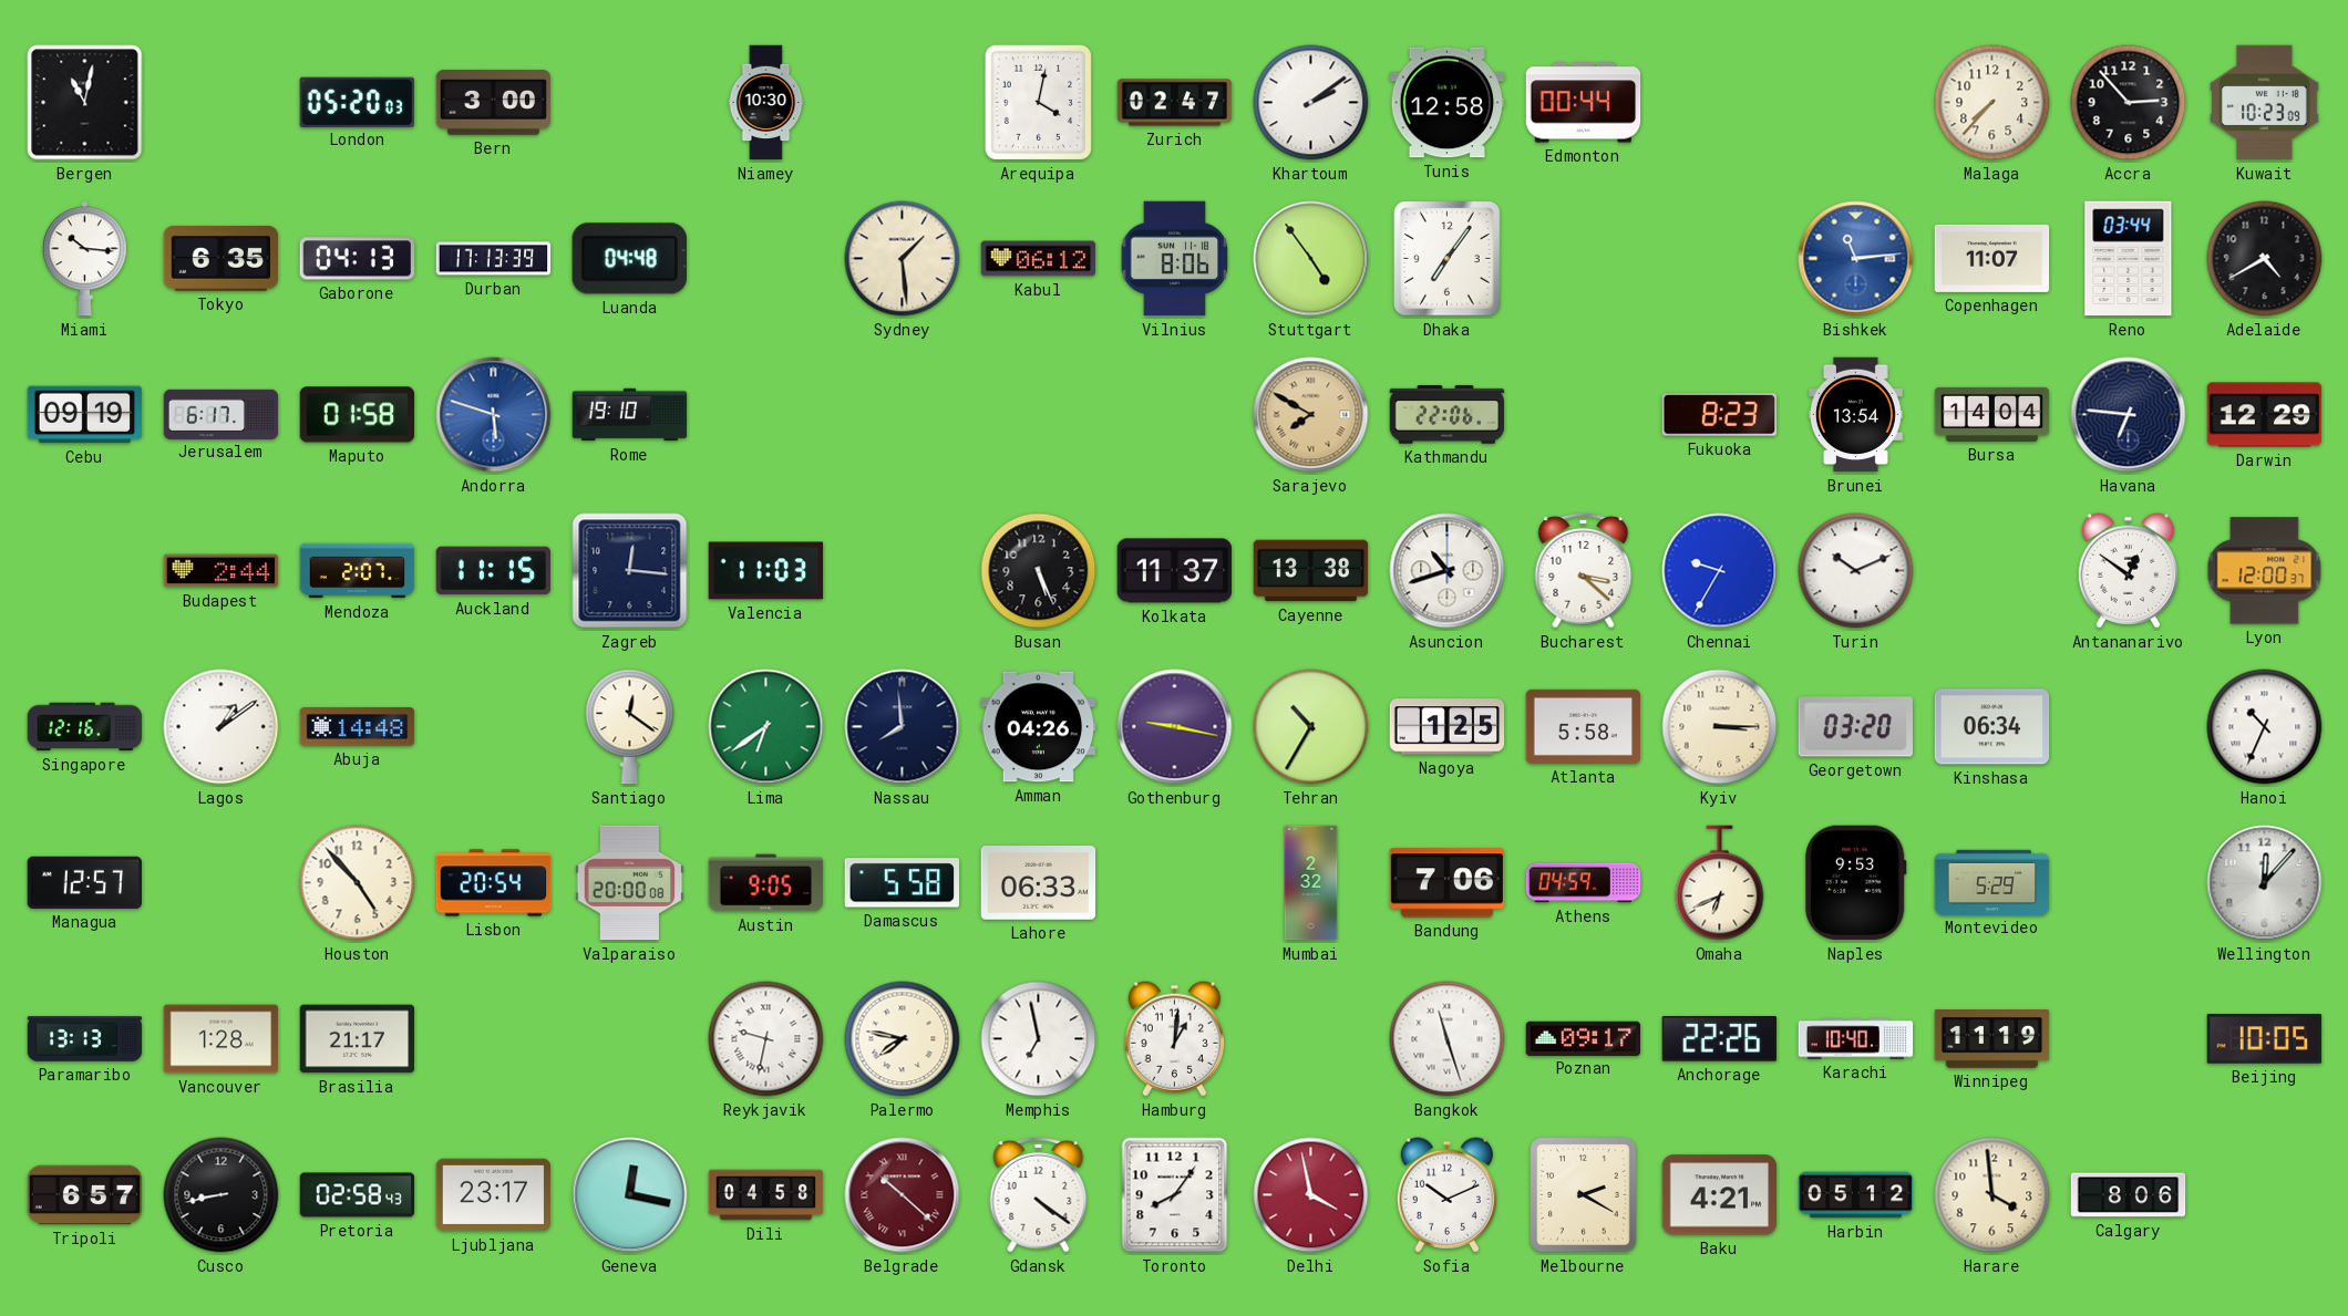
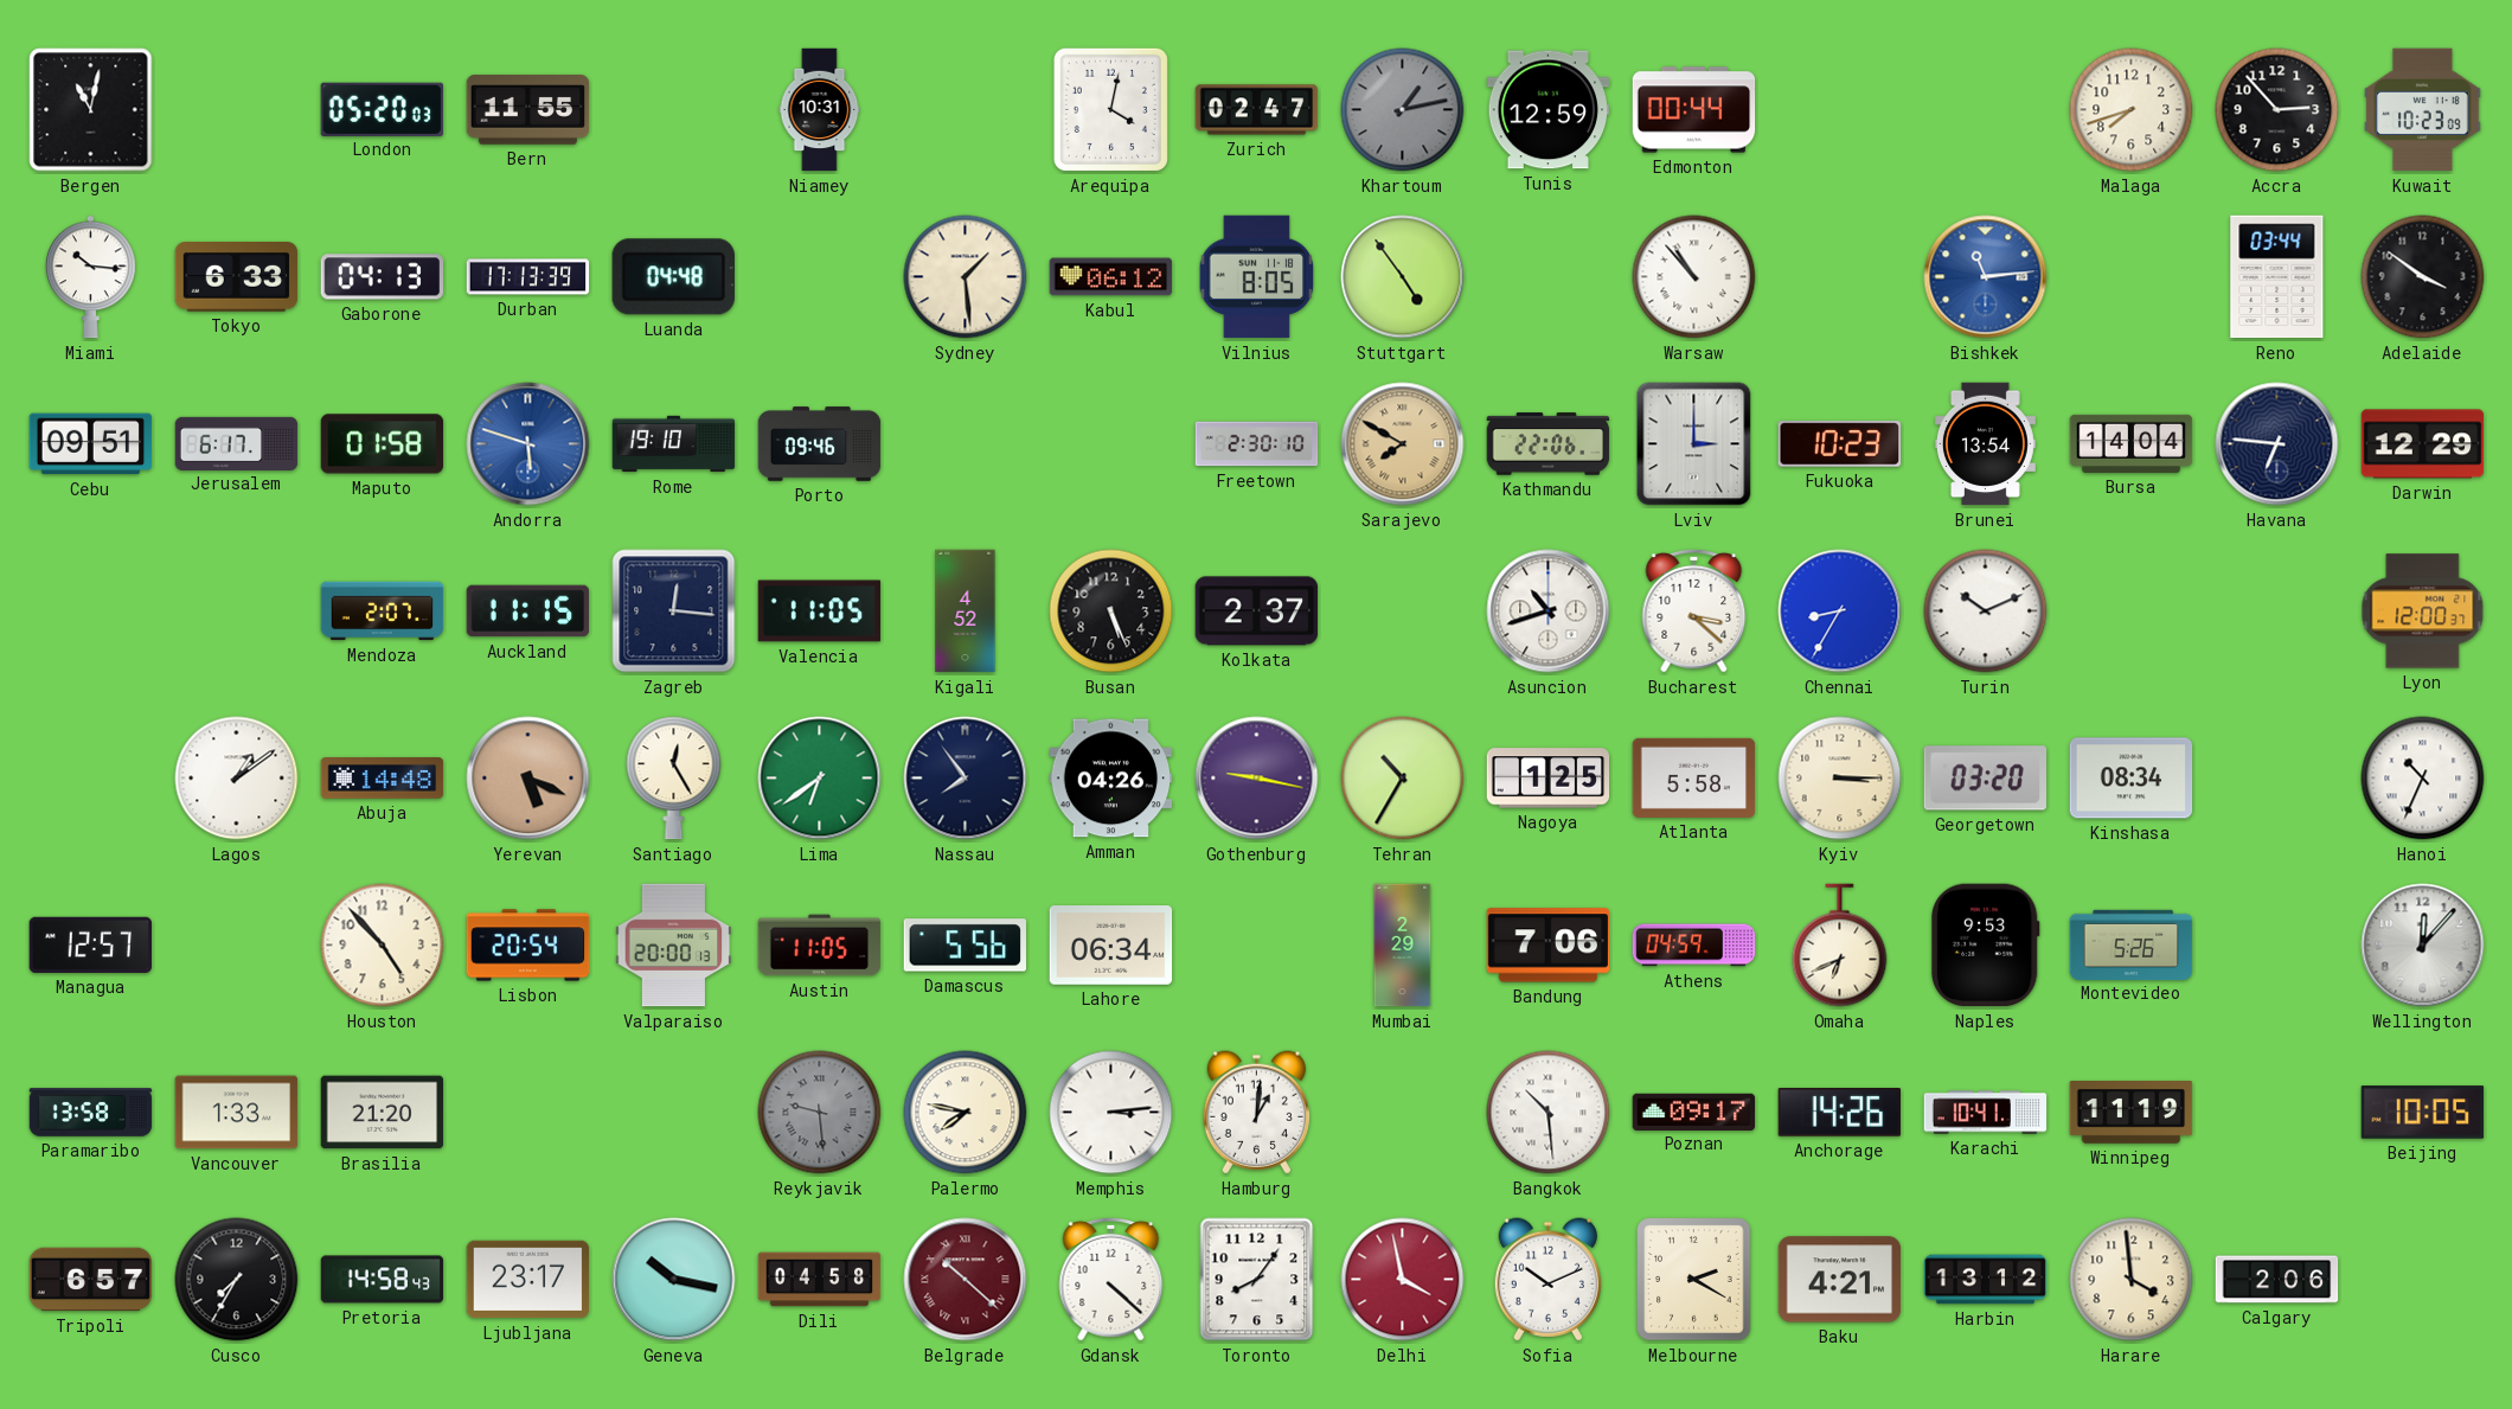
Bern: 3:00 -> 11:55 (528, 110)
Niamey: 10:30 -> 10:31 (820, 110)
Khartoum: 2:09 -> 1:13 (1403, 110)
Khartoum dial: white -> grey (1403, 110)
Tunis: 12:58 -> 12:59 (1549, 110)
Malaga: 7:37 -> 7:42 (2132, 110)
Tokyo: 6:35 -> 6:33 (237, 277)
Vilnius: 8:06 -> 8:05 (1257, 277)
Dhaka: 7:06 -> none (1448, 259)
Warsaw: none -> 10:53 (1694, 277)
Copenhagen: 11:07 -> none (1992, 258)
Adelaide: 4:40 -> 3:51 (2423, 277)
Cebu: 09:19 -> 09:51 (91, 444)
Porto: none -> 09:46 (820, 444)
Freetown: none -> 2:30 (1257, 444)
Lviv: none -> 3:00 (1694, 444)
Fukuoka: 8:23 -> 10:23 (1840, 444)
Budapest: 2:44 -> none (222, 571)
Valencia: 11:03 -> 11:05 (820, 611)
Kigali: none -> 4:52 (966, 611)
Kolkata: 11:37 -> 2:37 (1257, 611)
Cayenne: 13:38 -> none (1311, 571)
Chennai: 9:35 -> 8:35 (1840, 611)
Antananarivo: 12:51 -> none (2128, 571)
Singapore: 12:16 -> none (85, 727)
Yerevan: none -> 5:19 (528, 779)
Santiago: 12:21 -> 12:25 (674, 779)
Nassau: 7:59 -> 7:54 (966, 779)
Kinshasa: 06:34 -> 08:34 (2132, 779)
Valparaiso: 20:00:08 -> 20:00:13 (674, 946)
Austin: 9:05 -> 11:05 (820, 946)
Damascus: 5:58 -> 5:56 (965, 946)
Lahore: 06:33 -> 06:34 (1111, 946)
Mumbai: 2:32 -> 2:29 (1403, 946)
Montevideo: 5:29 -> 5:26 (2132, 944)
Paramaribo: 13:13 -> 13:58 (91, 1113)
Vancouver: 1:28 -> 1:33 (237, 1113)
Brasilia: 21:17 -> 21:20 (383, 1113)
Reykjavik: 9:32 -> 9:29 (820, 1113)
Reykjavik dial: white -> grey (820, 1113)
Memphis: 6:58 -> 3:14 (1111, 1113)
Bangkok: 11:27 -> 10:29 (1549, 1113)
Anchorage: 22:26 -> 14:26 (1840, 1113)
Karachi: 10:40 -> 10:41 (1986, 1113)
Cusco: 8:43 -> 7:35 (237, 1280)
Pretoria: 02:58 -> 14:58 (383, 1280)
Geneva: 12:17 -> 10:17 (674, 1280)
Gdansk: 4:21 -> 4:22 (1111, 1279)
Harbin: 05:12 -> 13:12 (1986, 1280)
Calgary: 8:06 -> 2:06 (2277, 1280)
